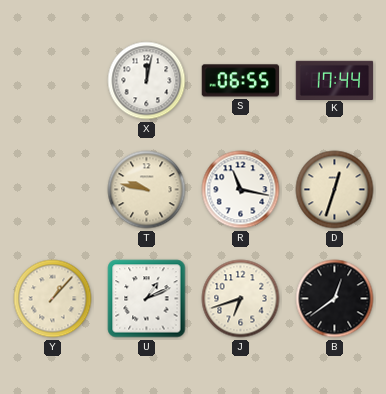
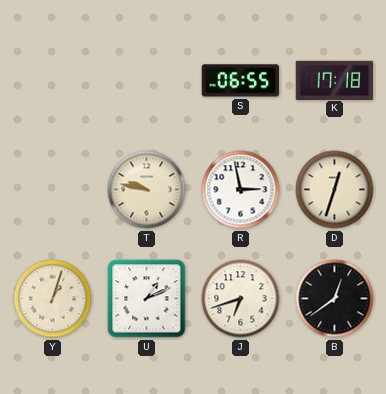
X: 12:02 -> none (147, 81)
K: 17:44 -> 17:18 (335, 80)
R: 11:17 -> 2:58 (241, 190)
Y: 1:07 -> 1:03 (53, 299)
